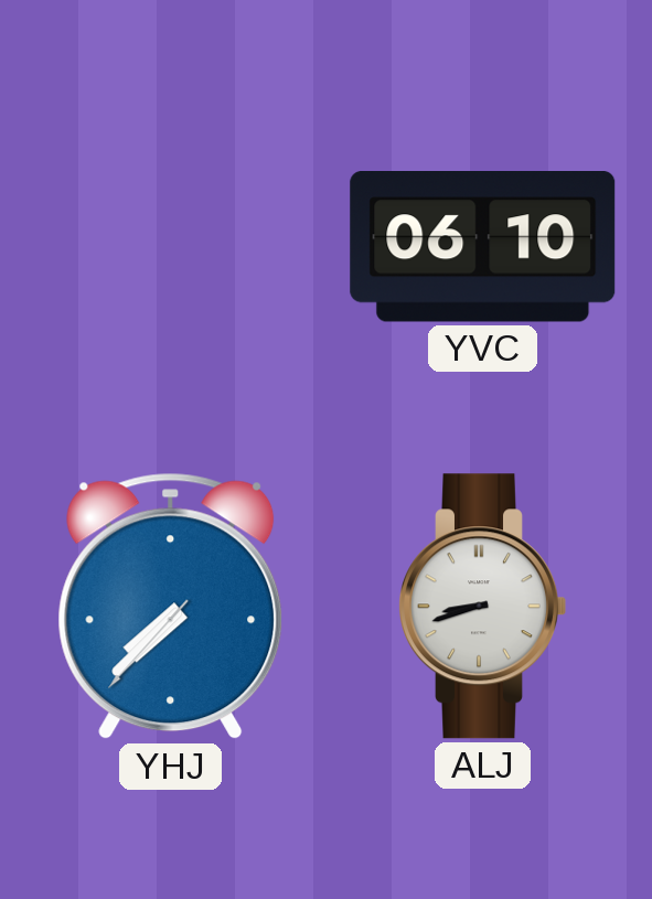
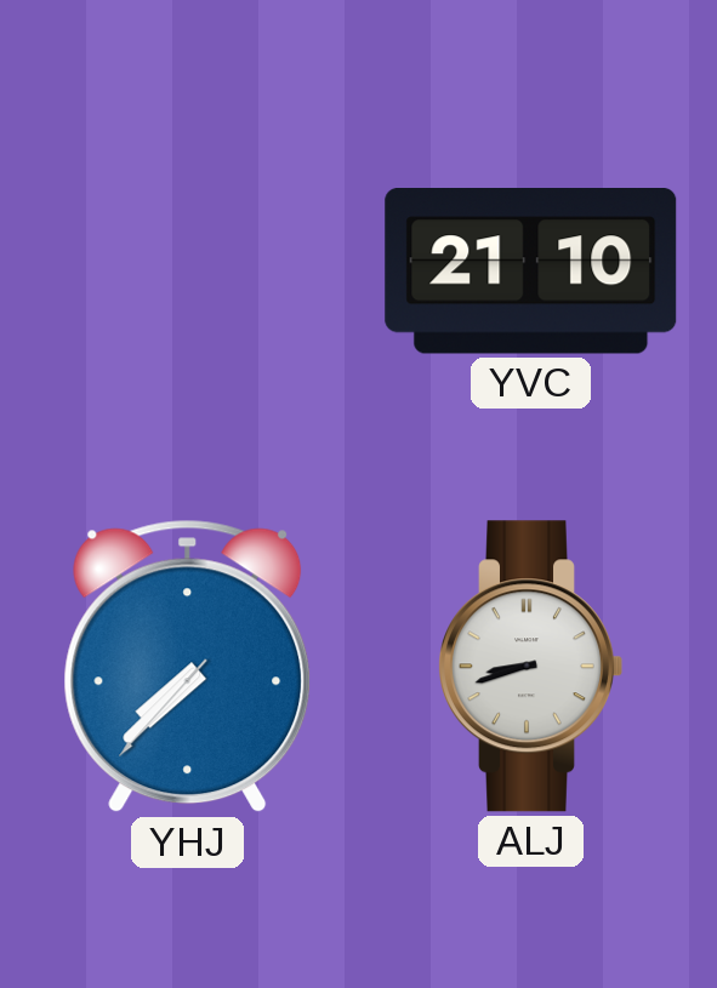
YVC: 06:10 -> 21:10 (531, 272)
